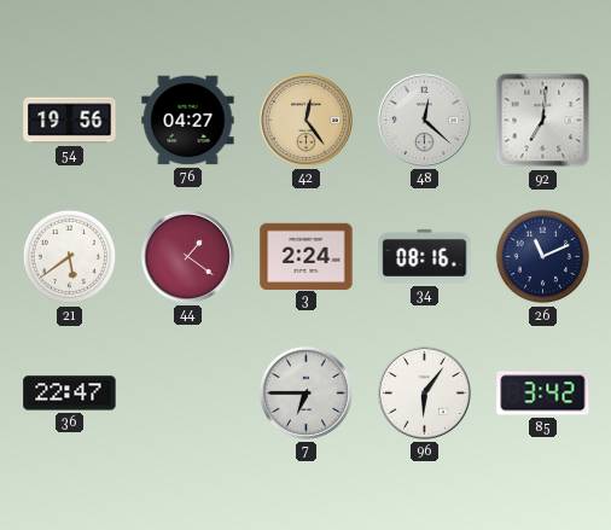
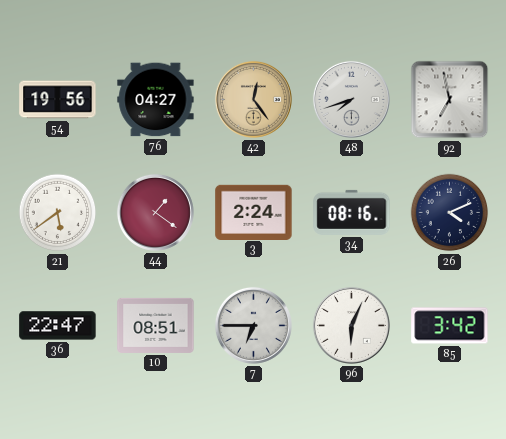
48: 12:22 -> 7:42 (351, 99)
92: 7:01 -> 6:58 (450, 100)
26: 11:11 -> 4:11 (450, 213)
10: none -> 08:51 (156, 325)
96: 6:06 -> 6:04 (351, 325)
